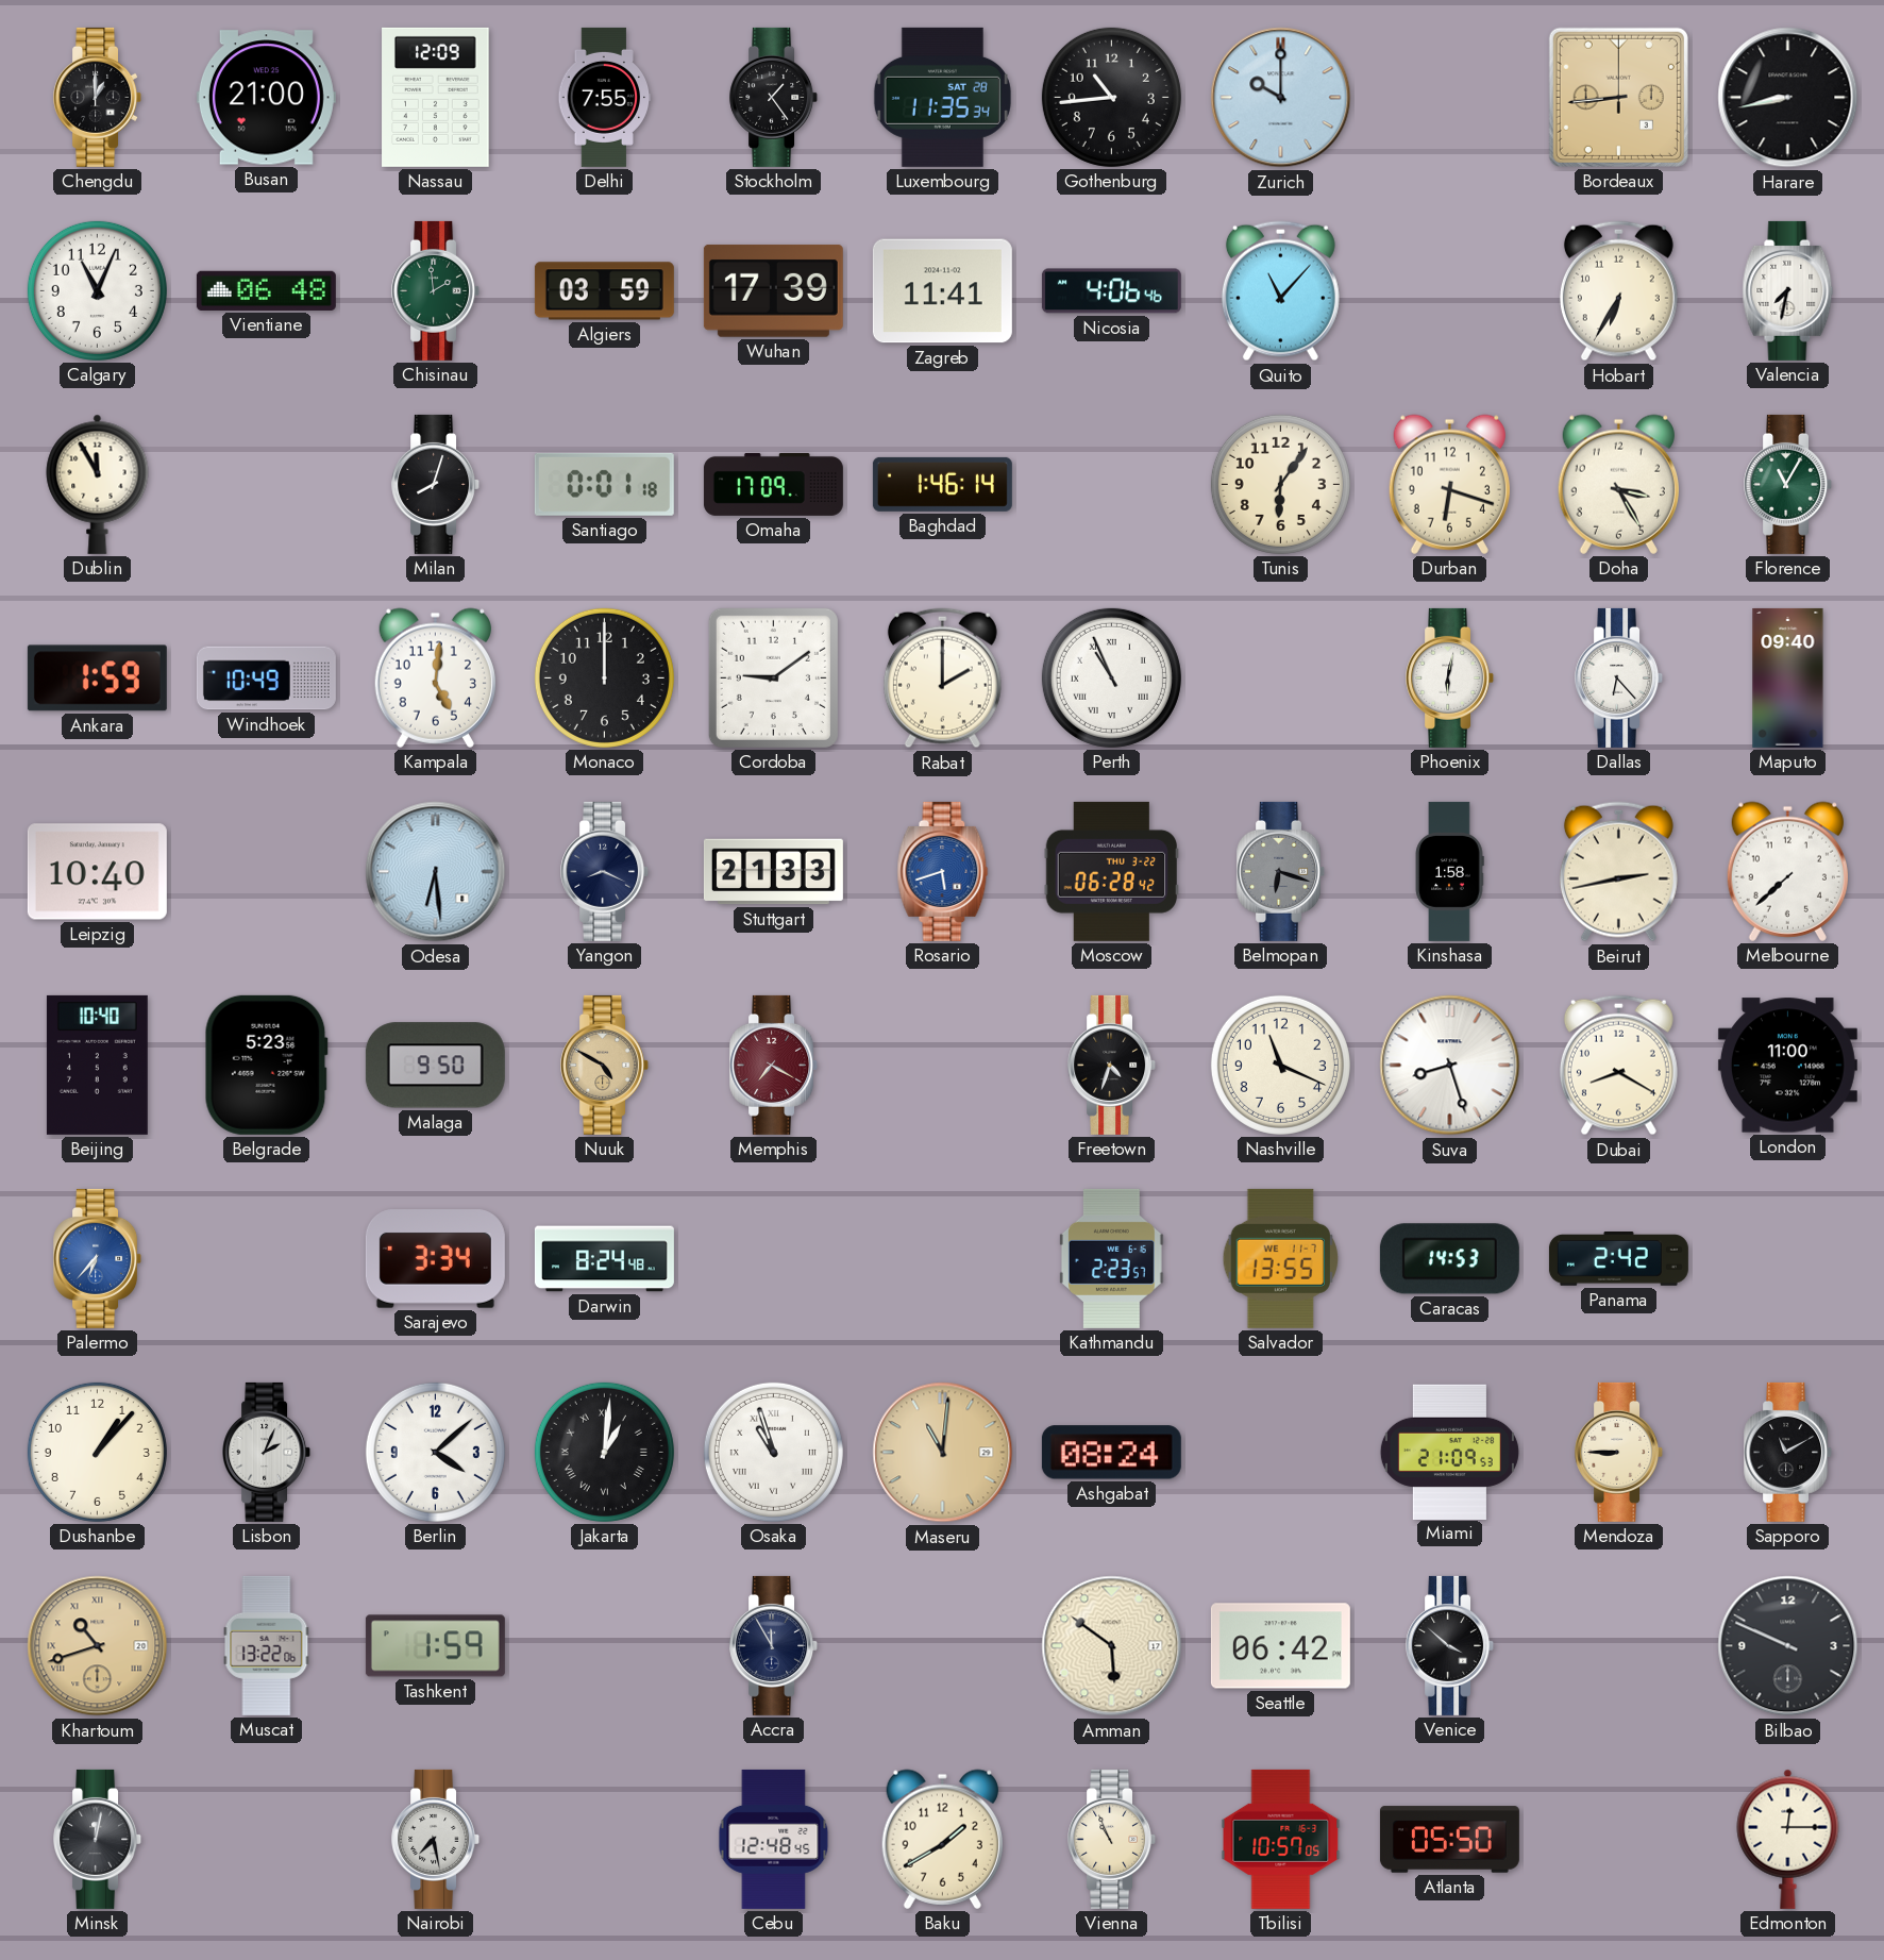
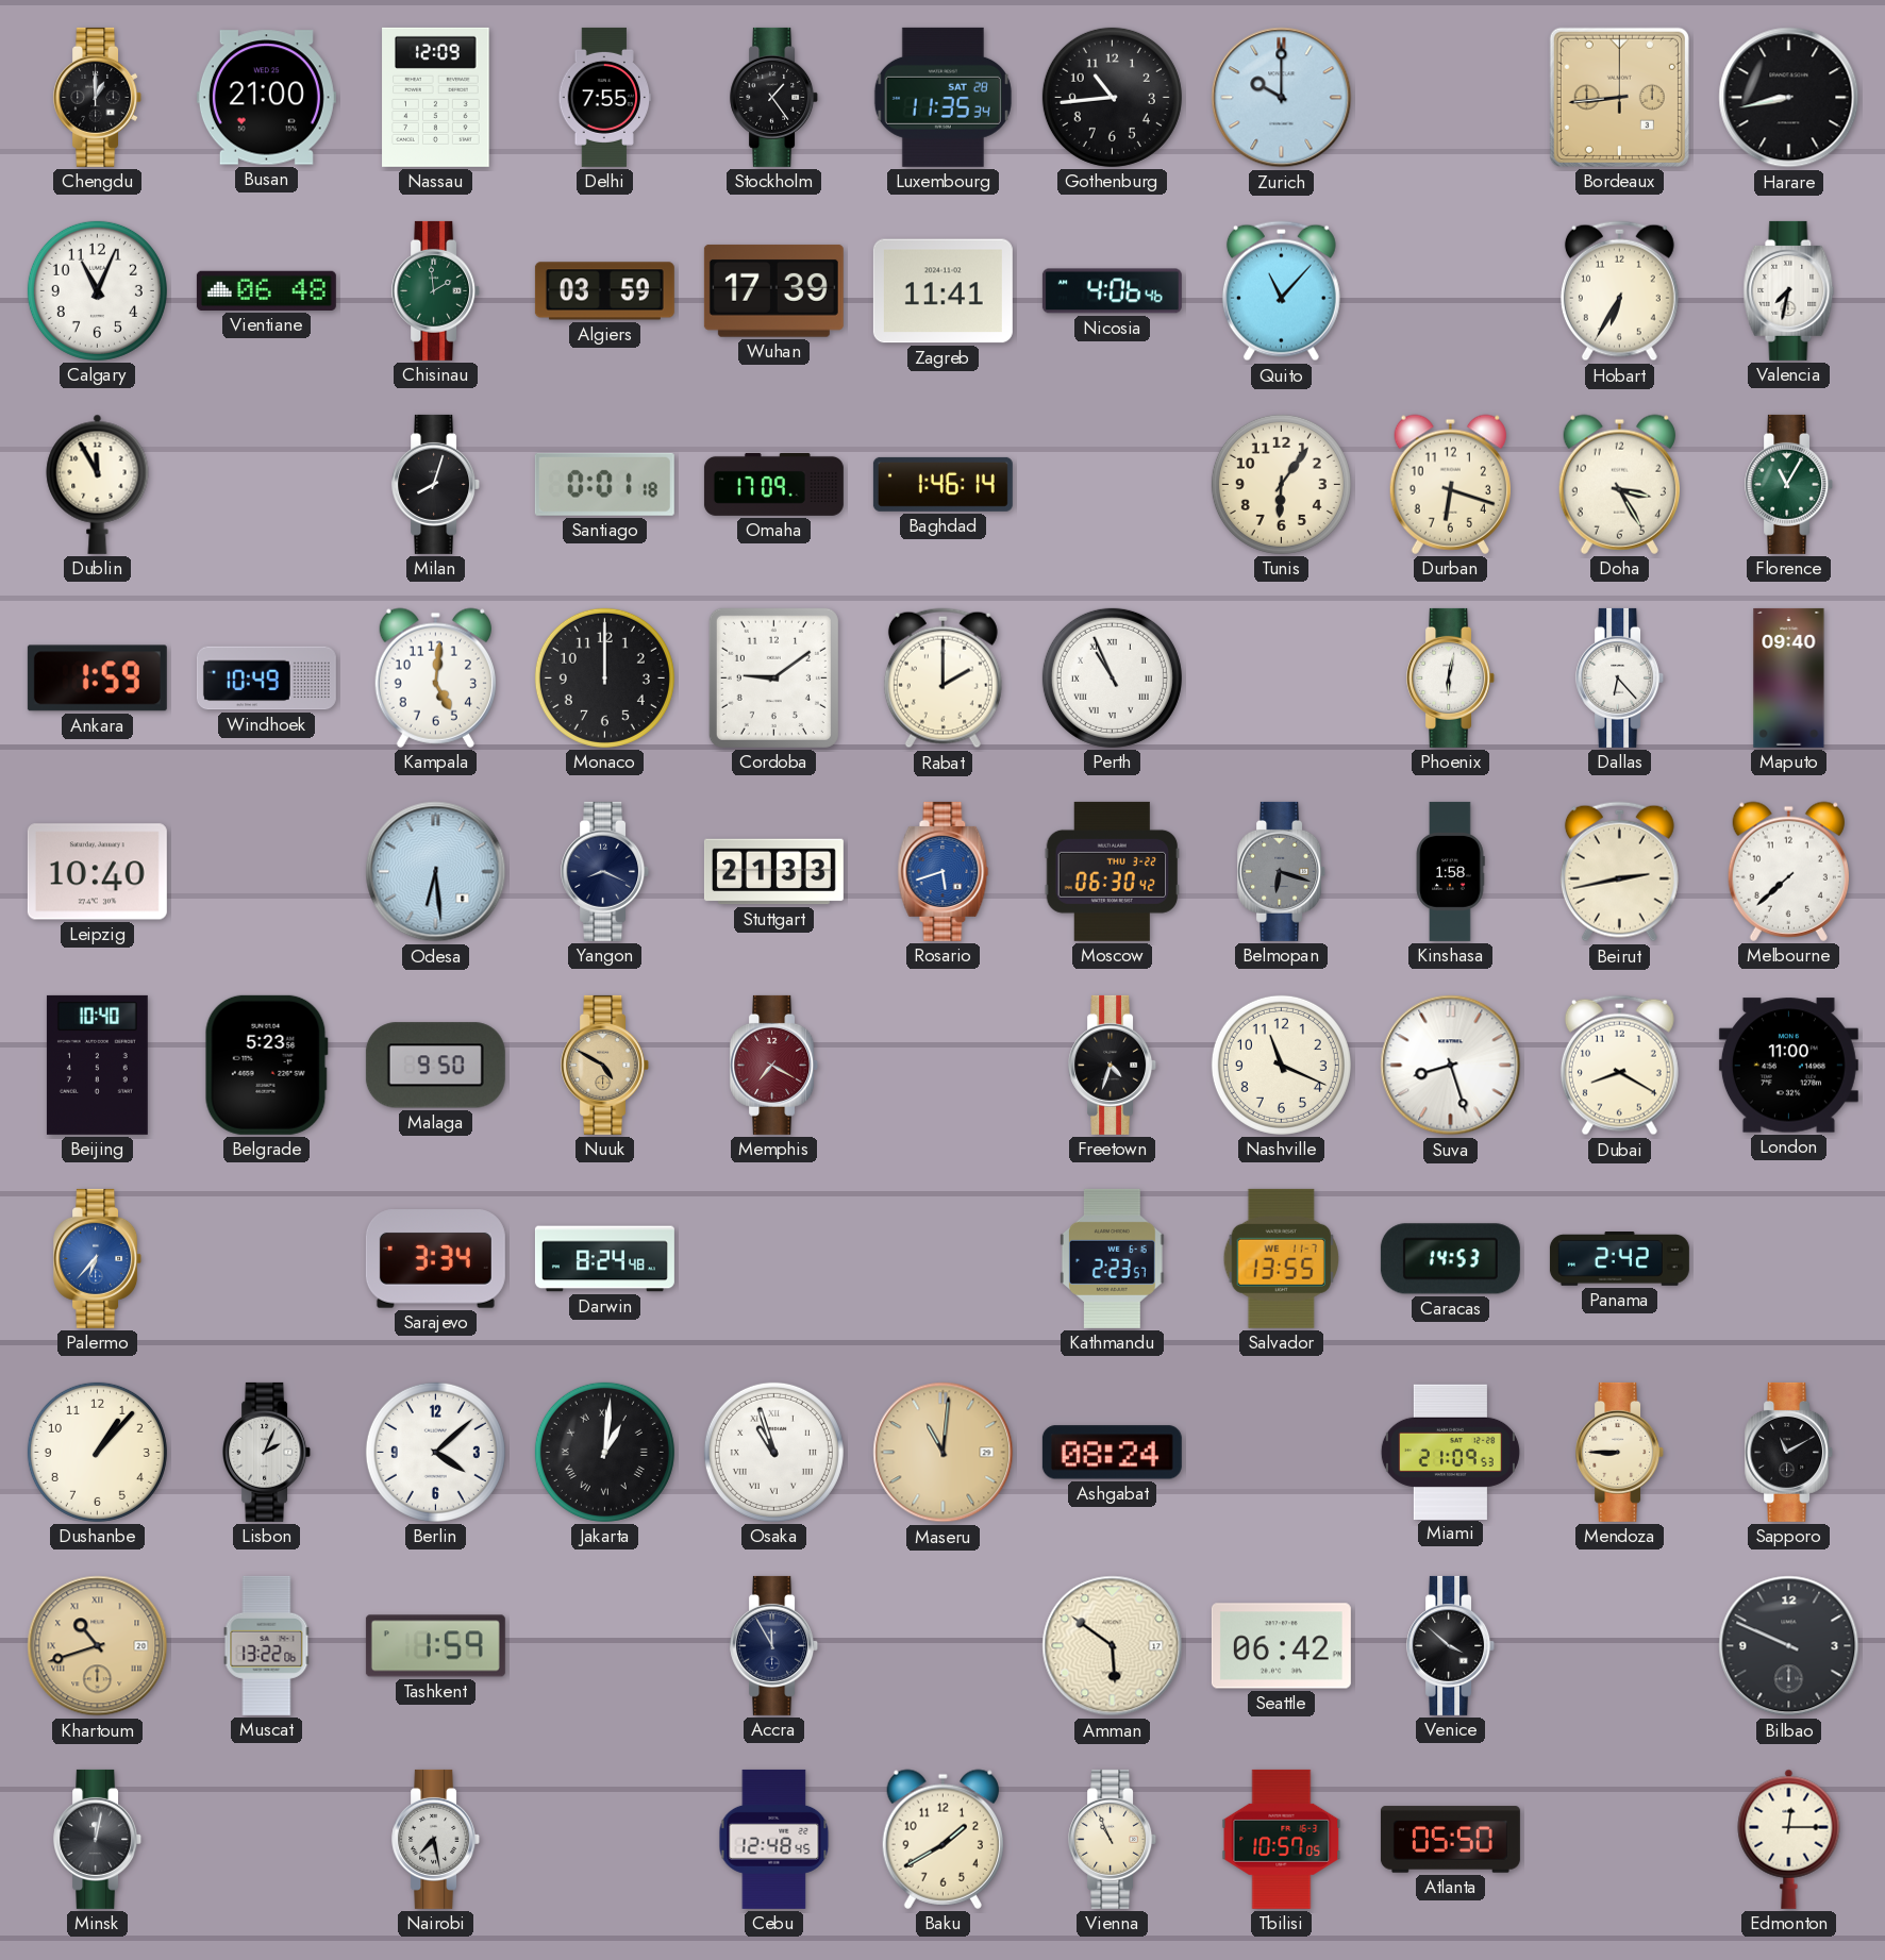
Moscow: 06:28 -> 06:30 (1113, 871)
